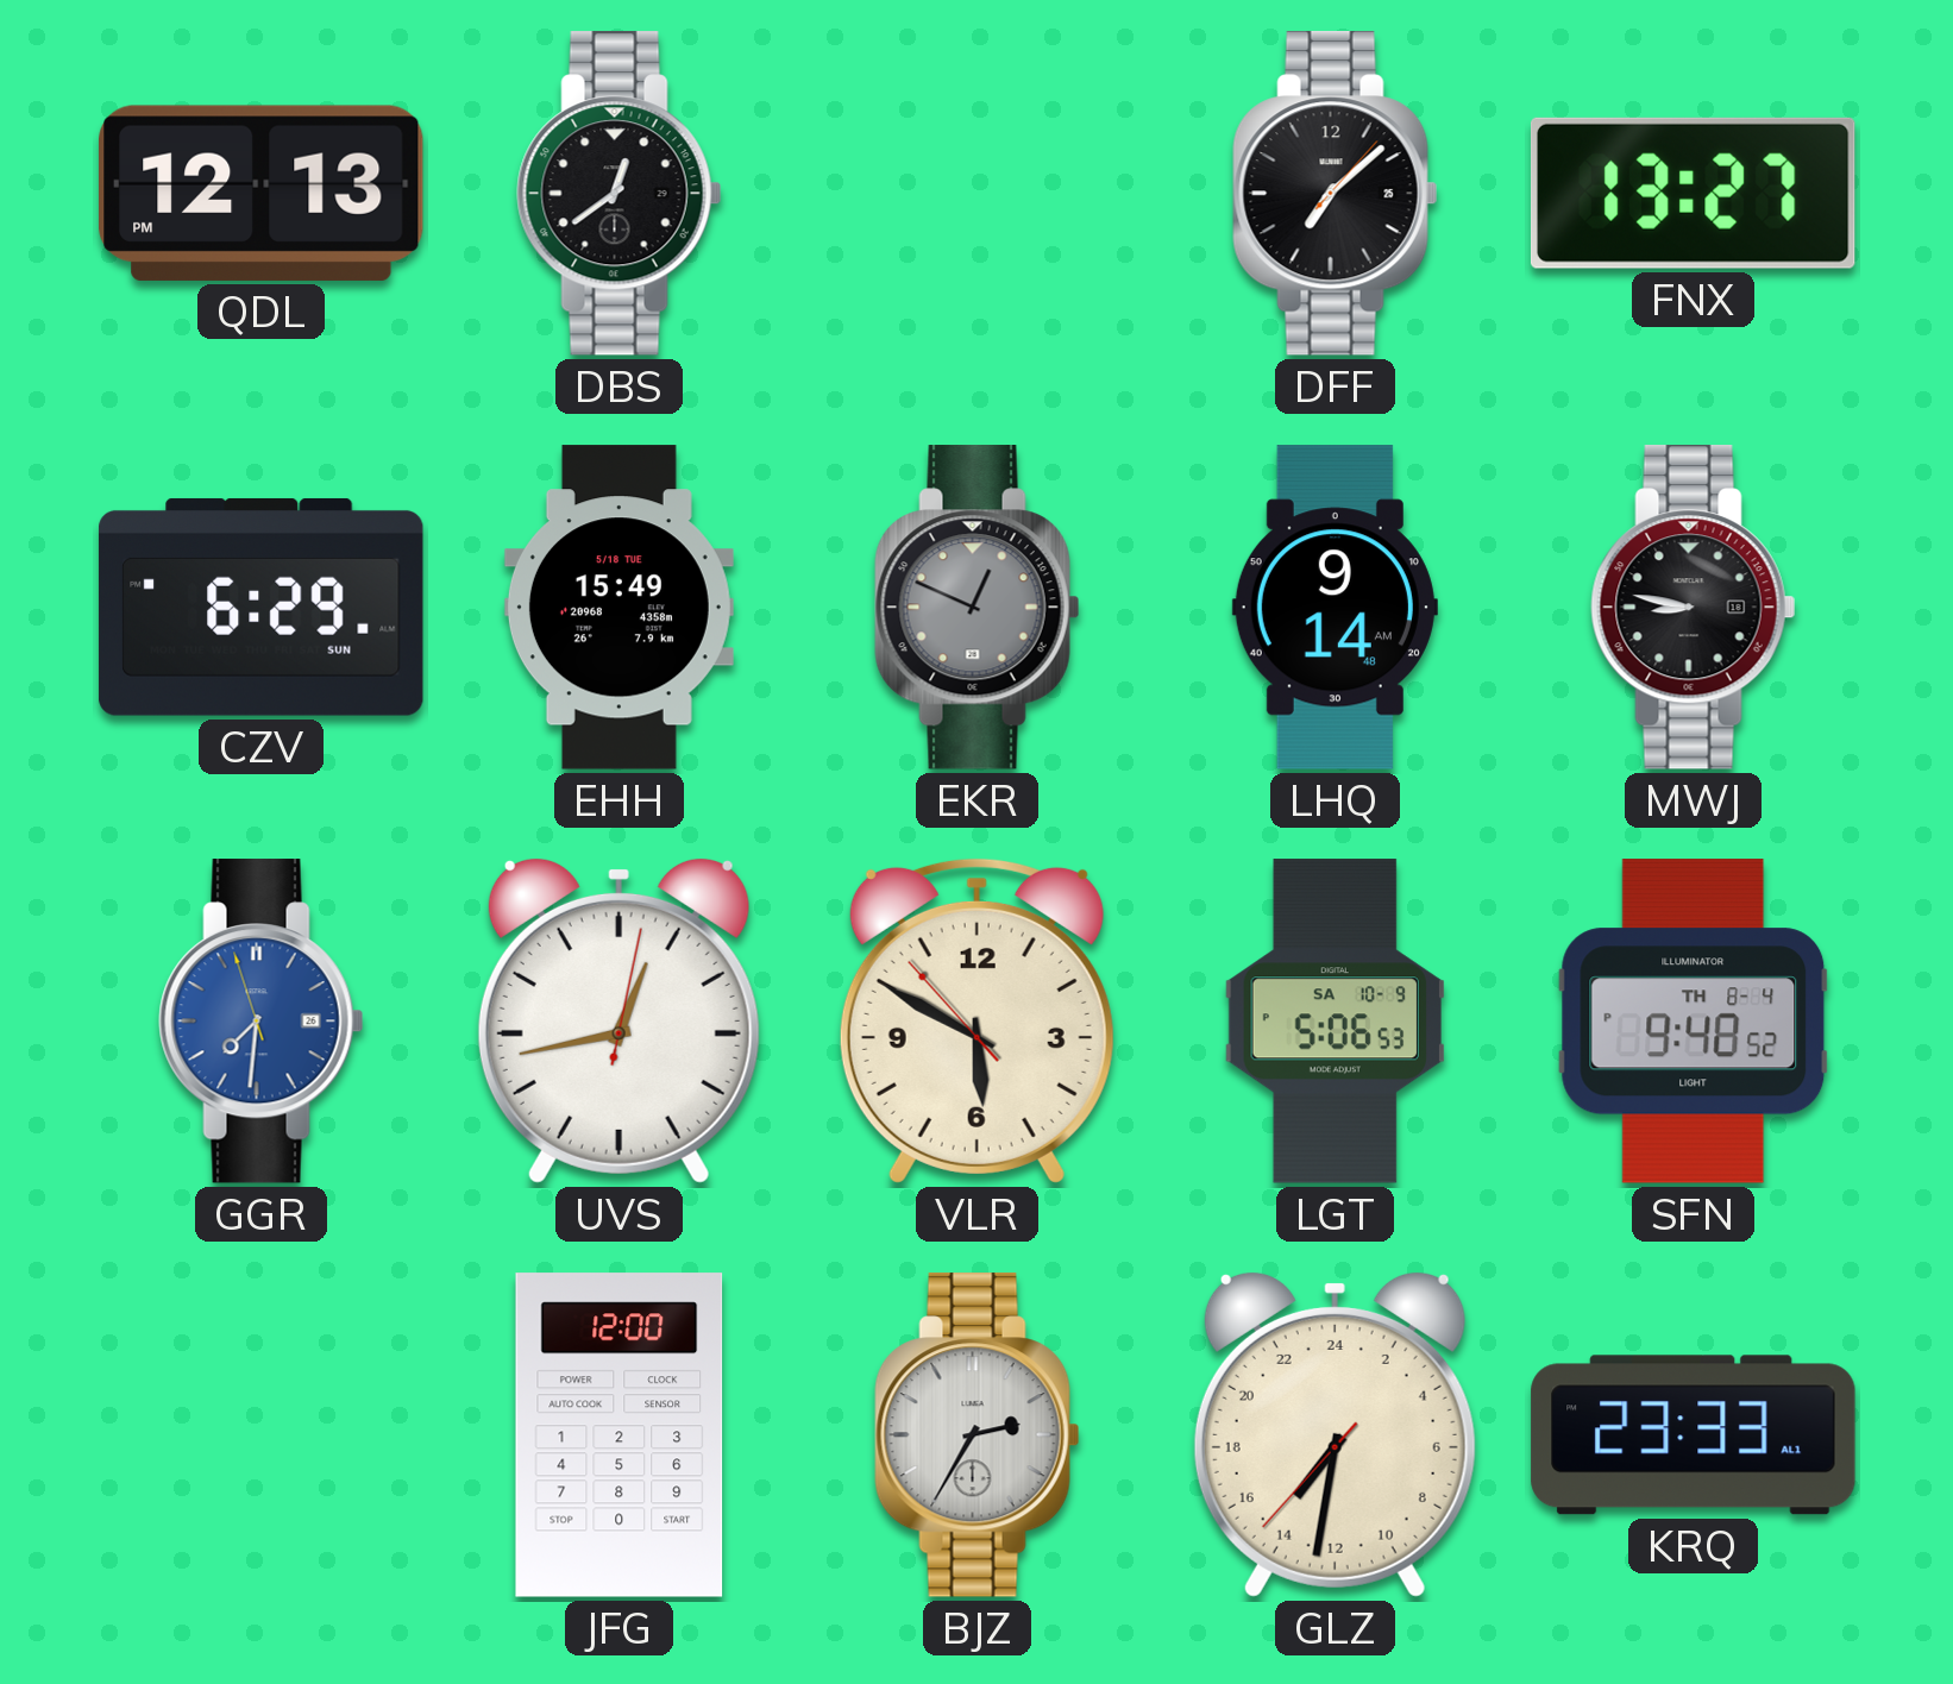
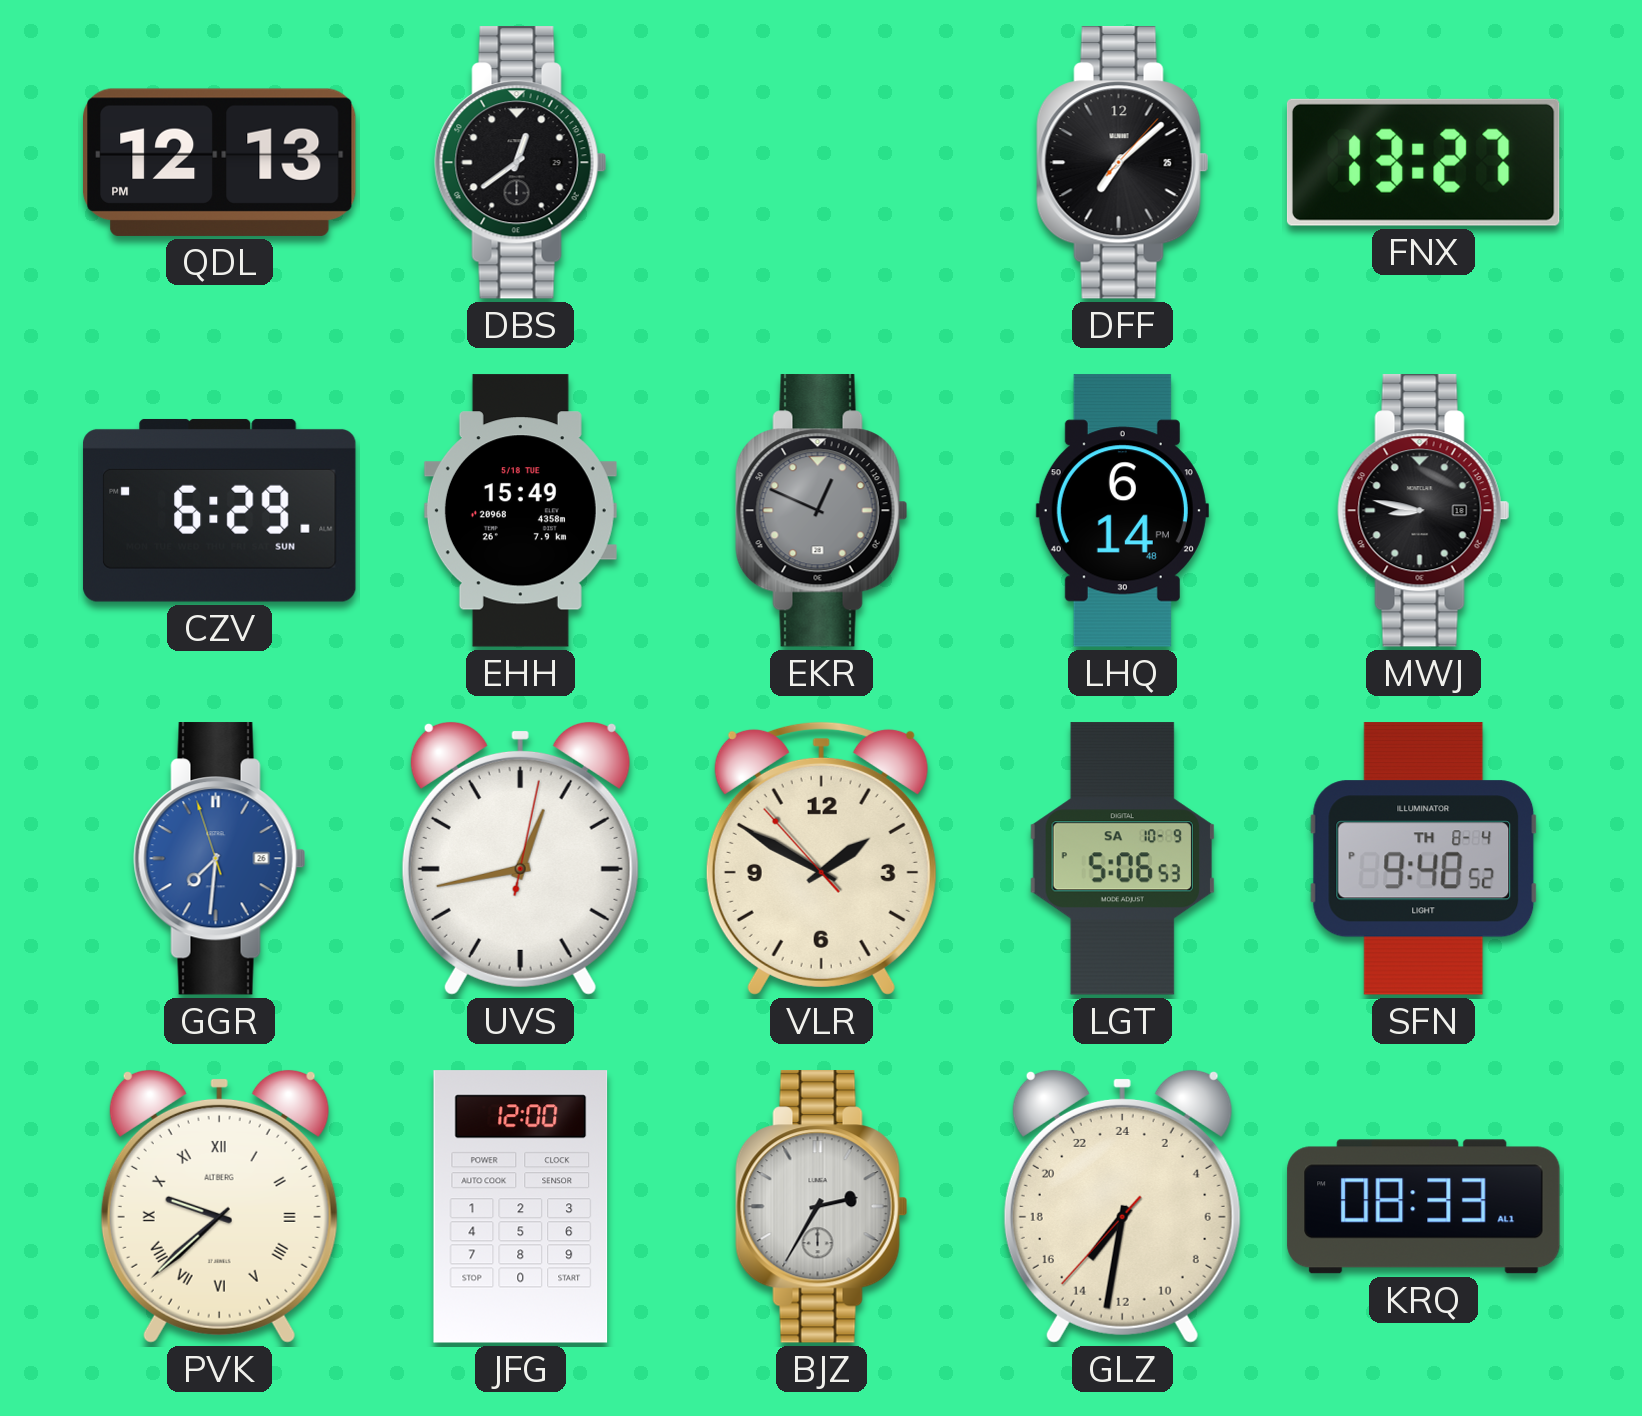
LHQ: 9:14 -> 6:14 (1122, 511)
VLR: 5:49 -> 1:49 (821, 858)
PVK: none -> 9:38 (219, 1206)
KRQ: 23:33 -> 08:33 (1424, 1207)
